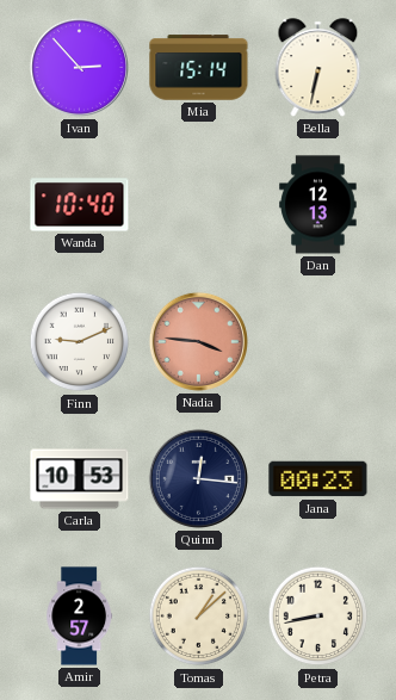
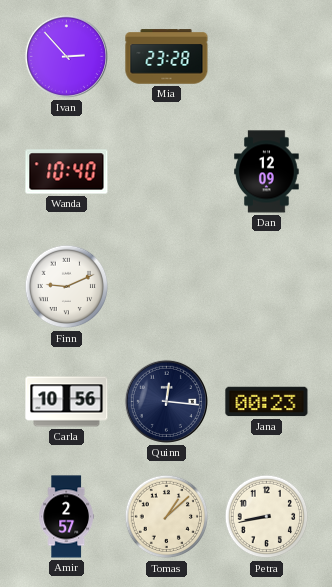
Mia: 15:14 -> 23:28 (167, 57)
Bella: 6:32 -> none (318, 68)
Dan: 12:13 -> 12:09 (267, 172)
Nadia: 3:46 -> none (198, 341)
Carla: 10:53 -> 10:56 (67, 402)
